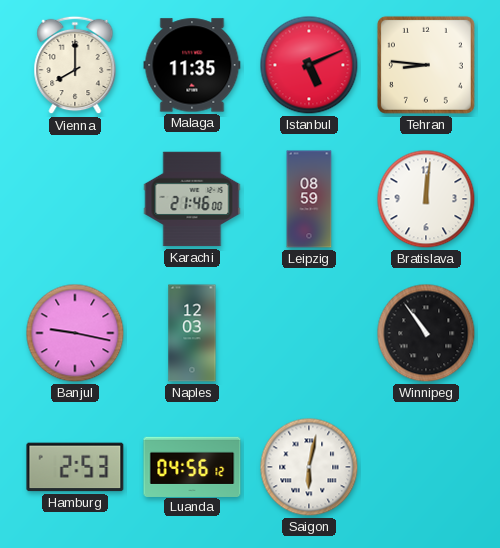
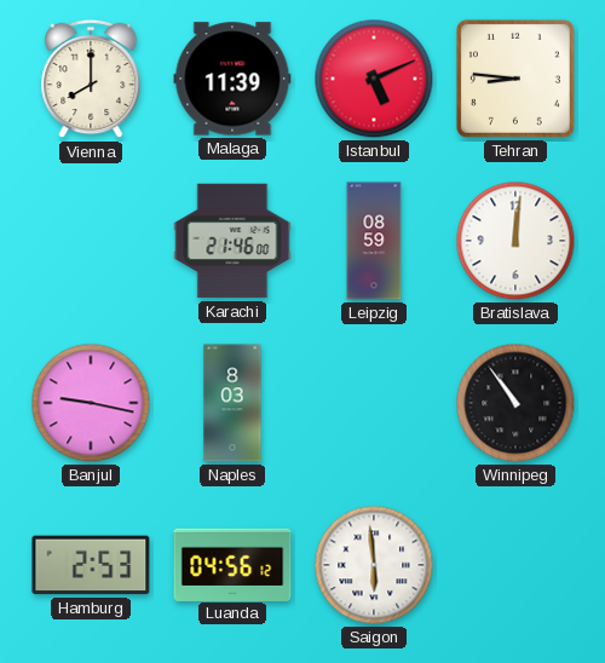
Malaga: 11:35 -> 11:39 (232, 79)
Naples: 12:03 -> 8:03 (232, 403)
Saigon: 6:02 -> 5:59 (374, 565)
